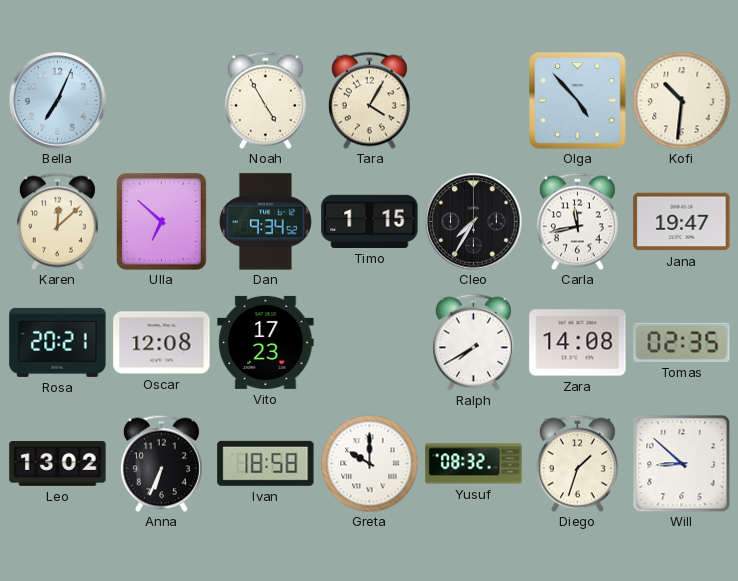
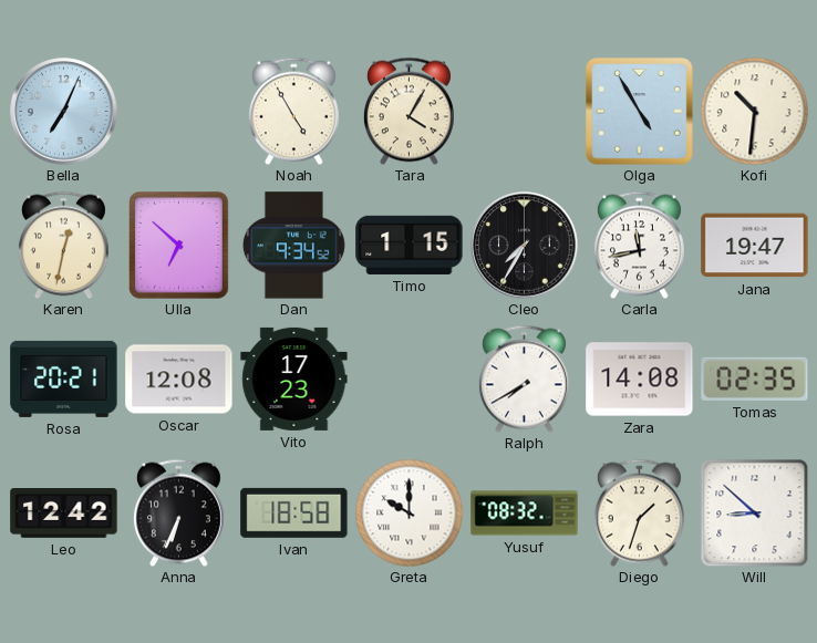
Olga: 4:53 -> 4:55 (640, 112)
Karen: 12:08 -> 12:32 (63, 245)
Leo: 13:02 -> 12:42 (64, 514)
